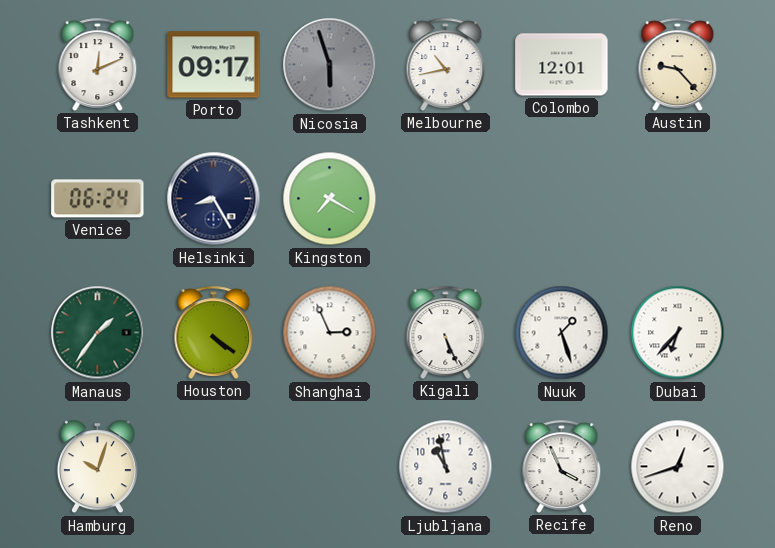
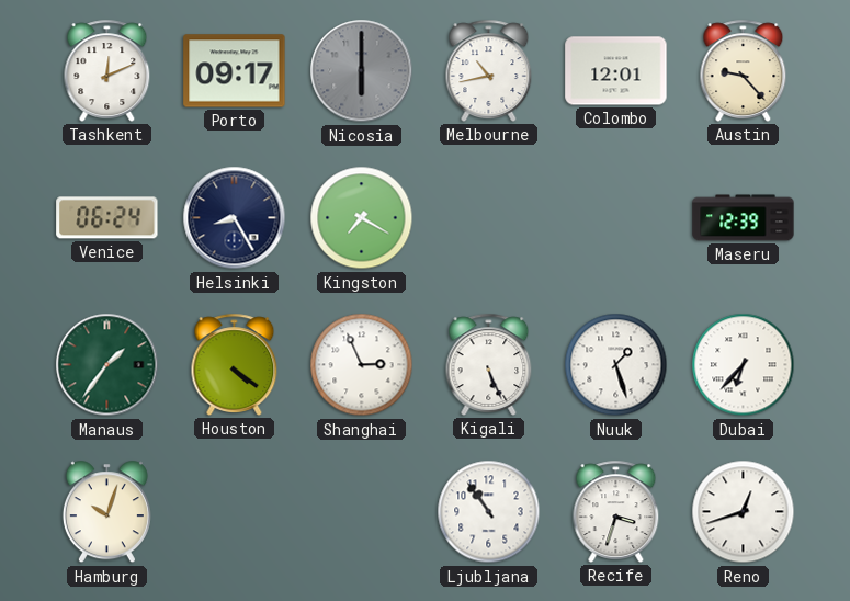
Nicosia: 5:57 -> 6:00 (362, 71)
Maseru: none -> 12:39 (744, 218)
Ljubljana: 10:58 -> 10:54 (489, 512)
Recife: 3:56 -> 3:33 (616, 511)
